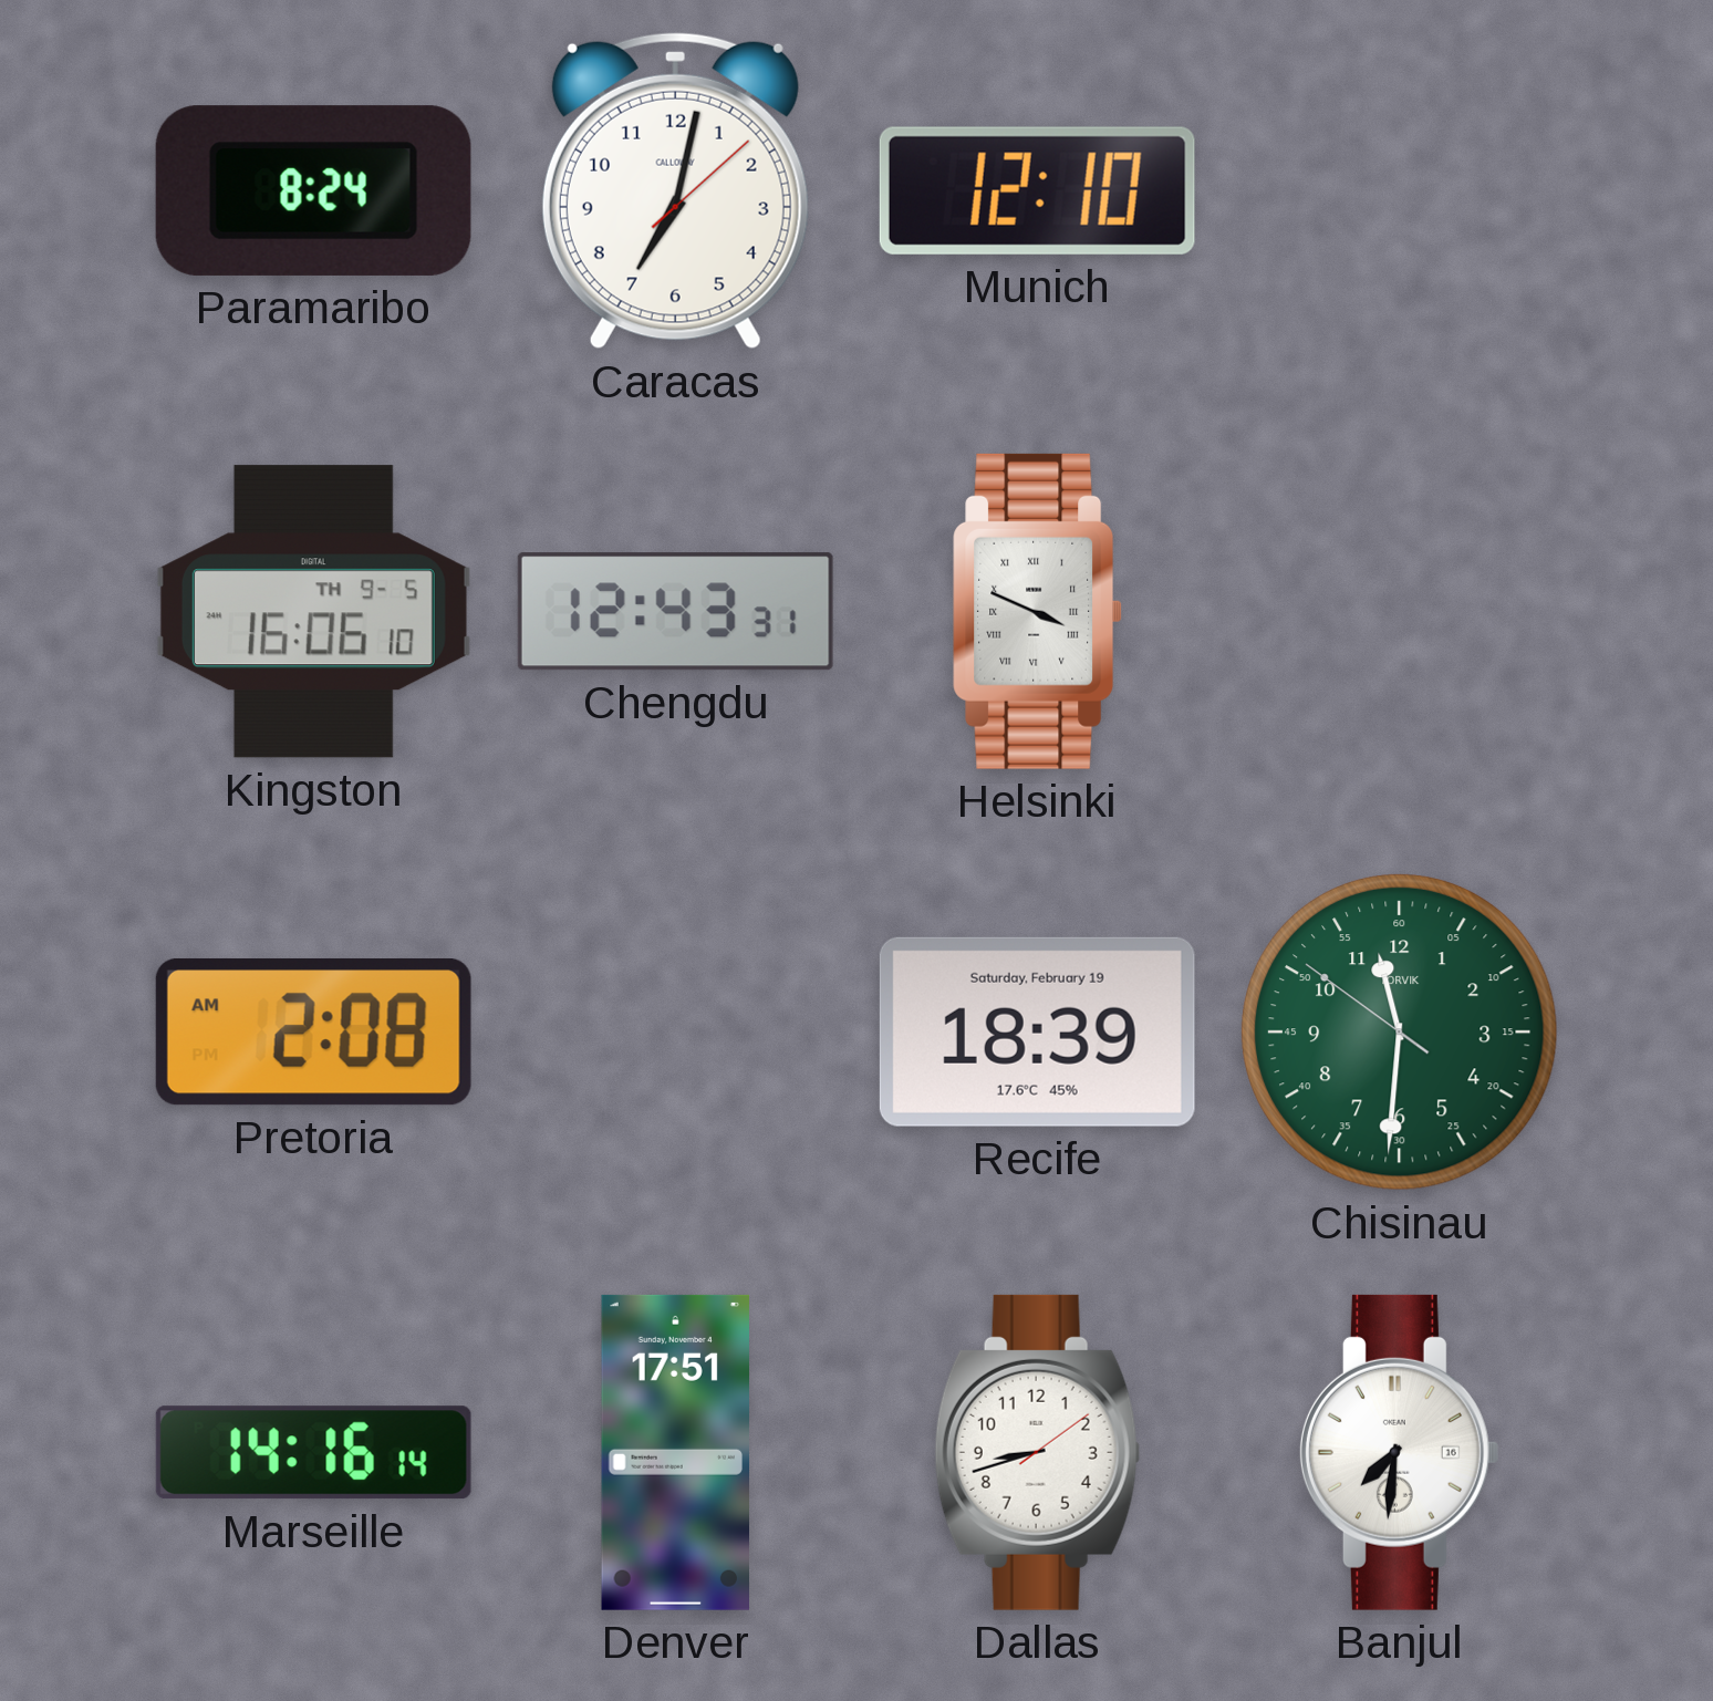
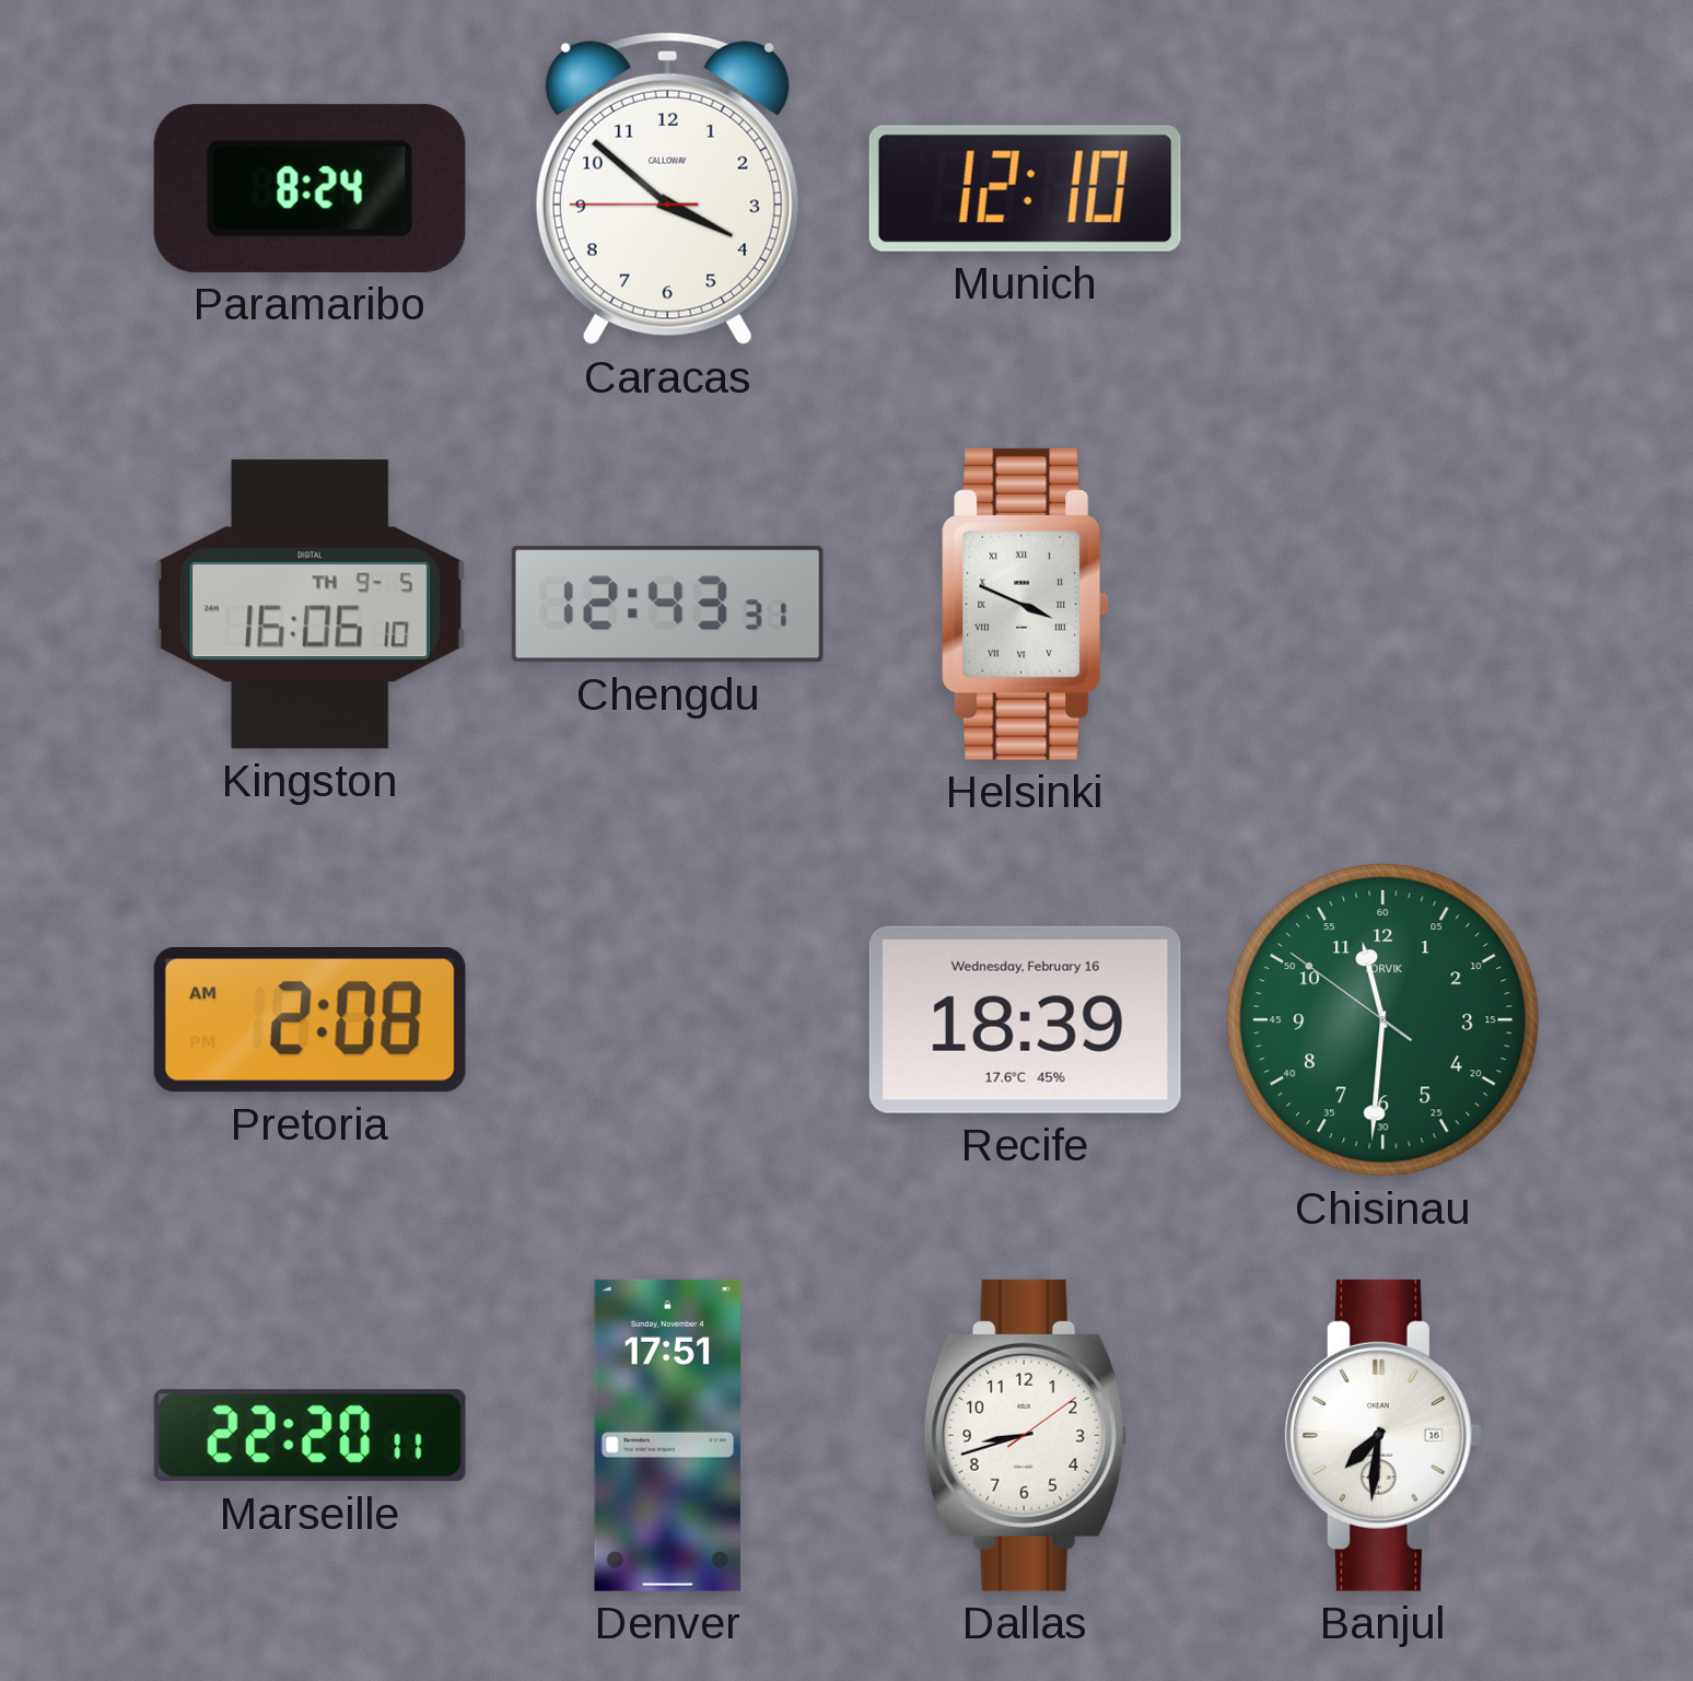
Caracas: 7:02 -> 3:51 (667, 189)
Recife date: Saturday, February 19 -> Wednesday, February 16 (1025, 1019)
Marseille: 14:16 -> 22:20 (310, 1436)
